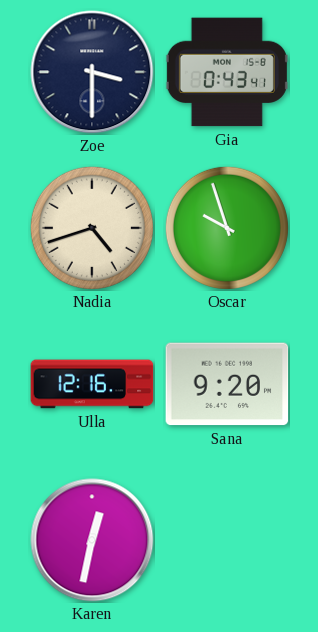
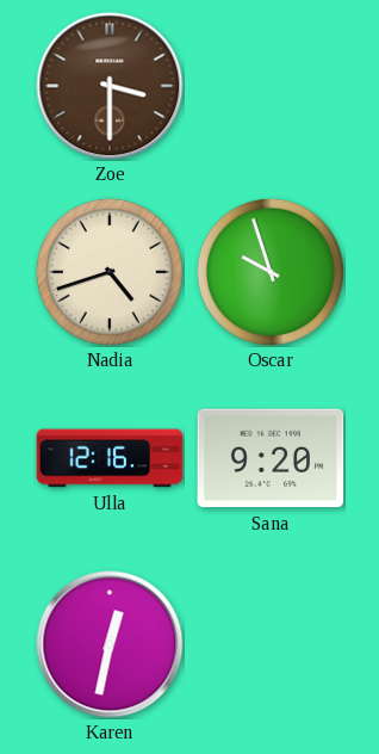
Zoe dial: navy -> brown (110, 86)
Gia: 0:43 -> none (227, 72)
